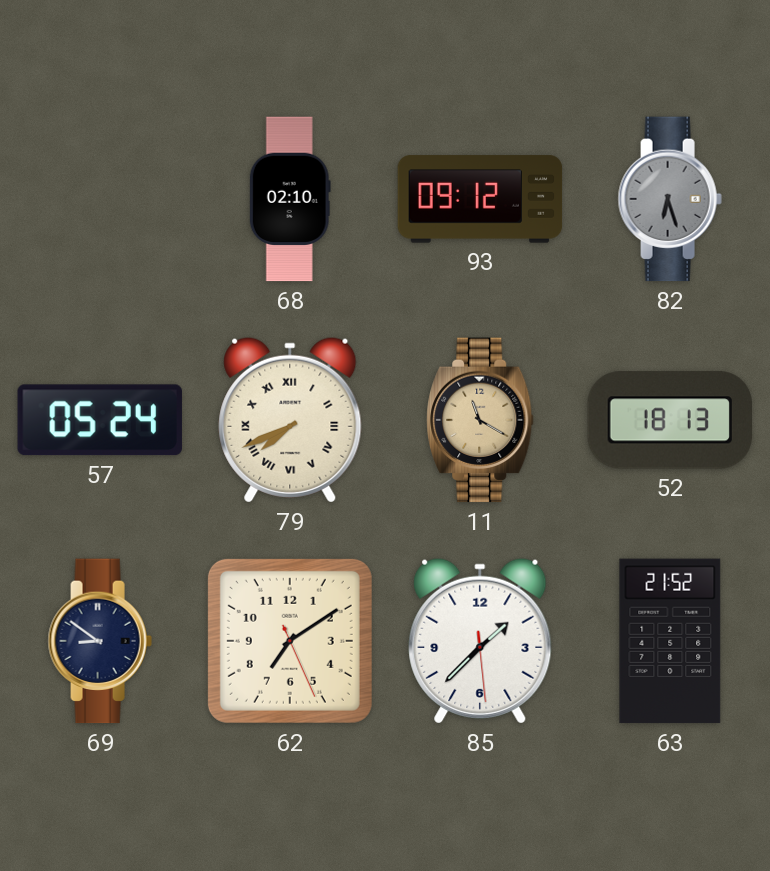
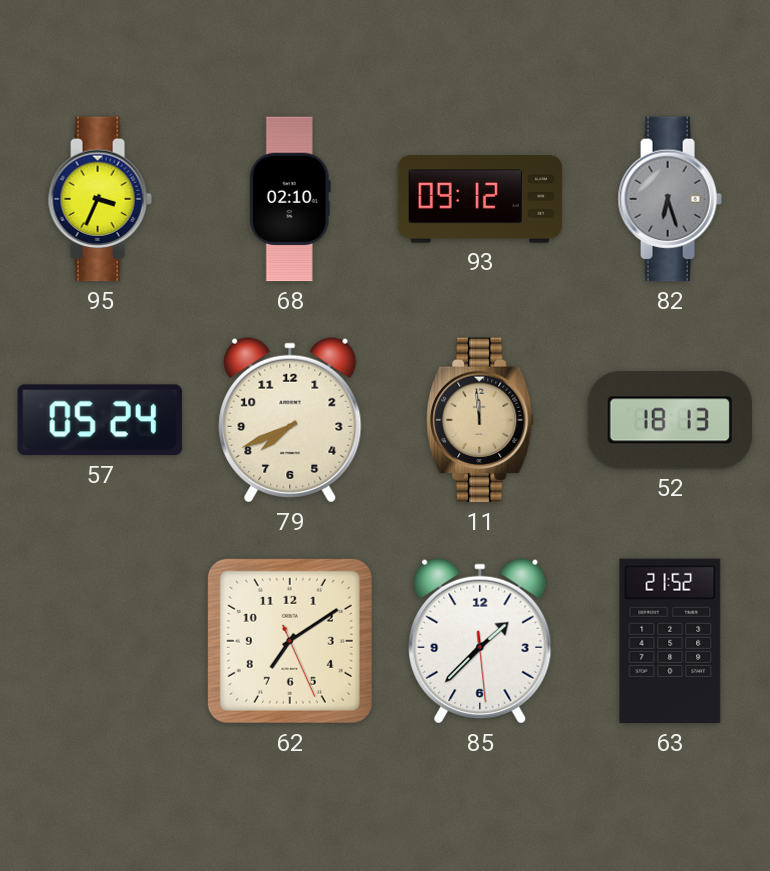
95: none -> 3:34 (100, 199)
79 numerals: Roman -> Arabic (290, 420)
11: 11:20 -> 11:59 (480, 420)
69: 8:51 -> none (100, 641)
